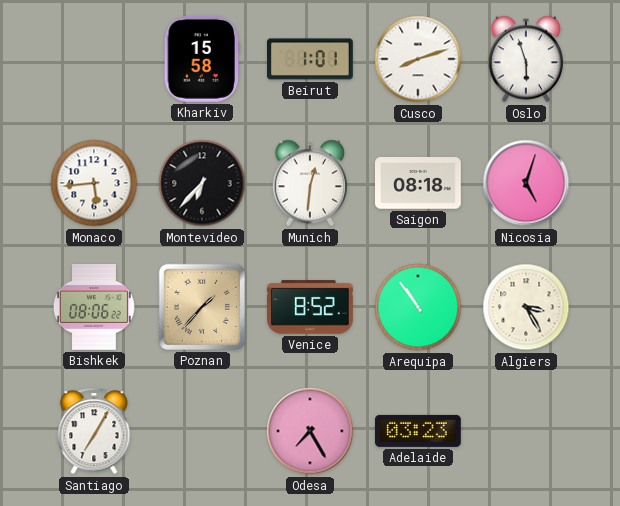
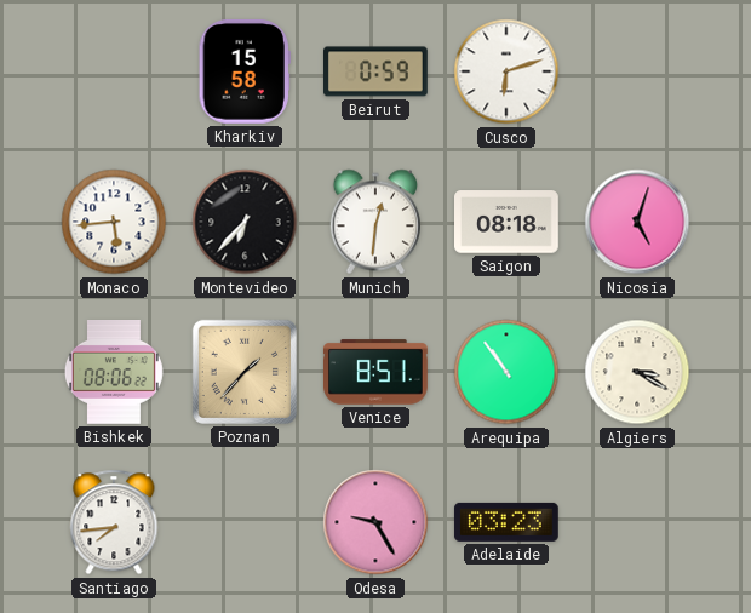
Beirut: 1:01 -> 0:59 (377, 71)
Cusco: 8:12 -> 6:12 (506, 71)
Oslo: 5:57 -> none (525, 59)
Venice: 8:52 -> 8:51 (377, 372)
Algiers: 3:25 -> 3:20 (637, 372)
Santiago: 7:05 -> 7:44 (114, 522)
Odesa: 7:25 -> 9:25 (375, 522)
